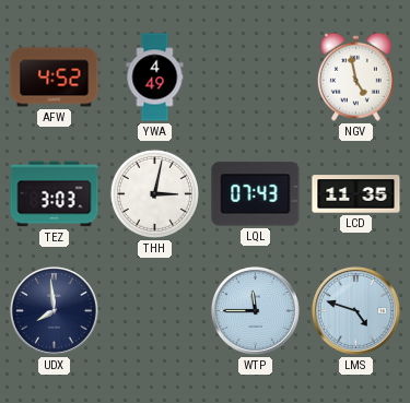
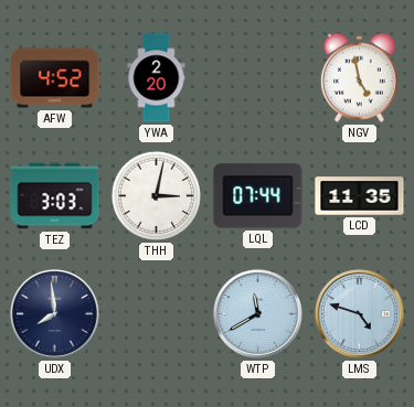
YWA: 4:49 -> 2:20 (157, 78)
LQL: 07:43 -> 07:44 (258, 196)
WTP: 11:45 -> 11:40 (257, 313)
